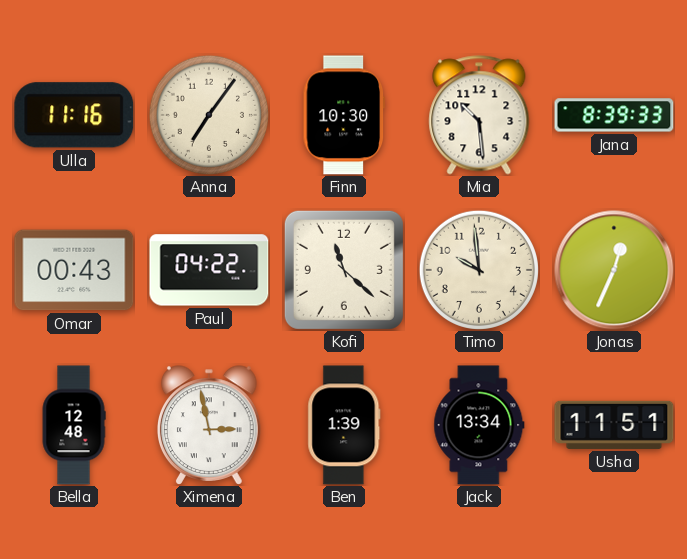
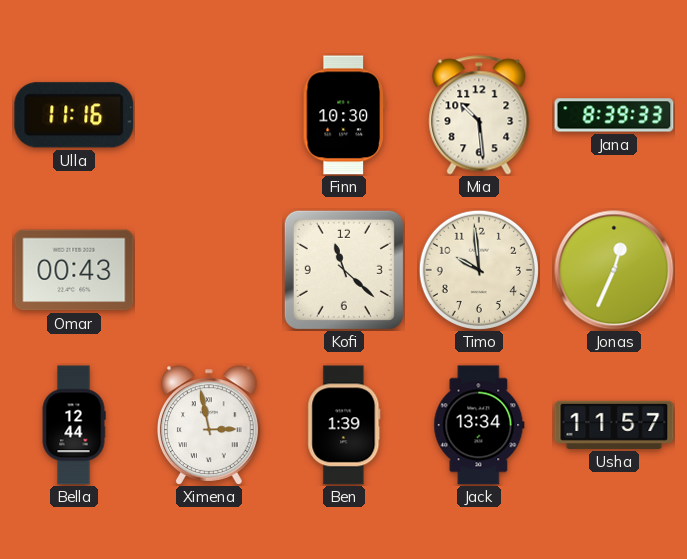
Anna: 7:06 -> none (209, 115)
Paul: 04:22 -> none (209, 270)
Bella: 12:48 -> 12:44 (74, 425)
Usha: 11:51 -> 11:57 (614, 425)
